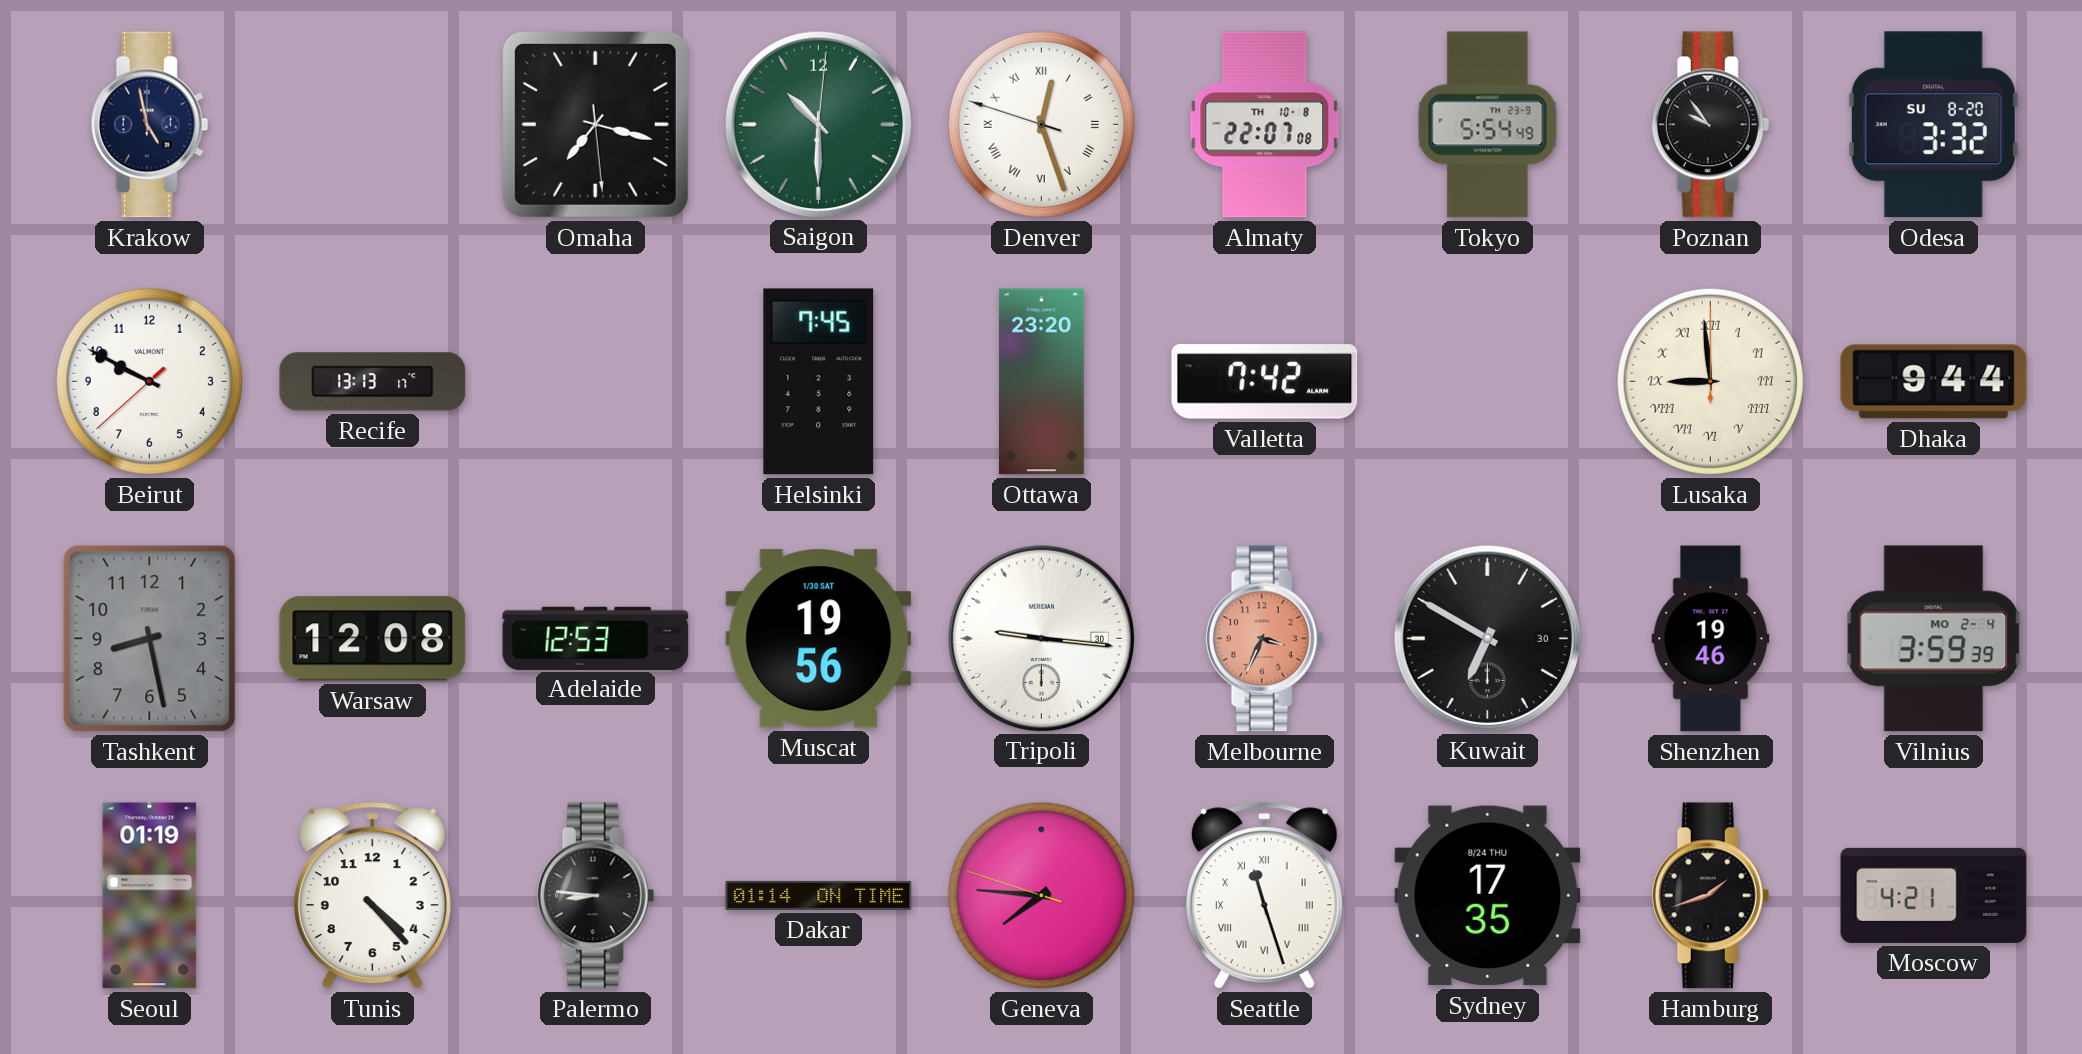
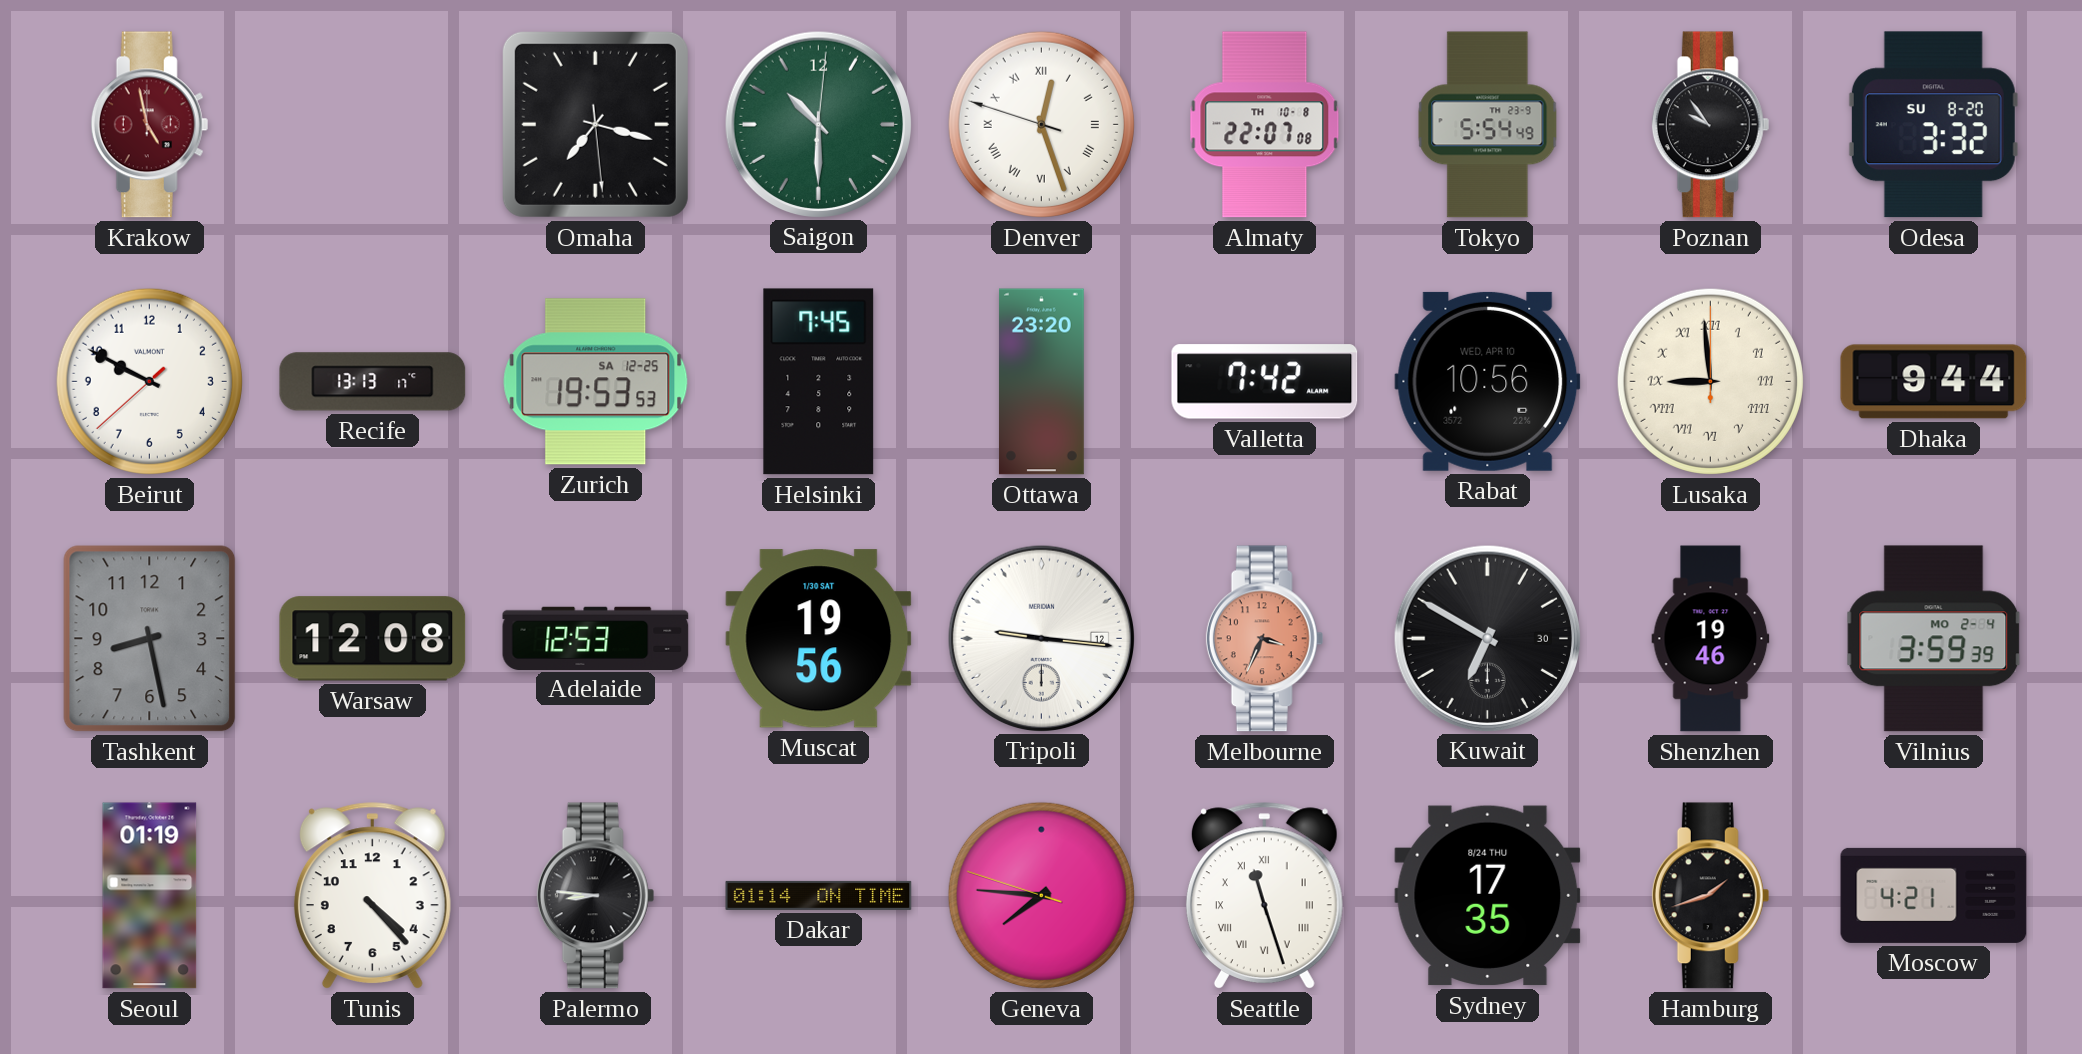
Krakow dial: navy -> burgundy (150, 125)
Zurich: none -> 19:53 (596, 382)
Rabat: none -> 10:56 (1488, 381)
Tripoli date: 30 -> 12 (1041, 638)
